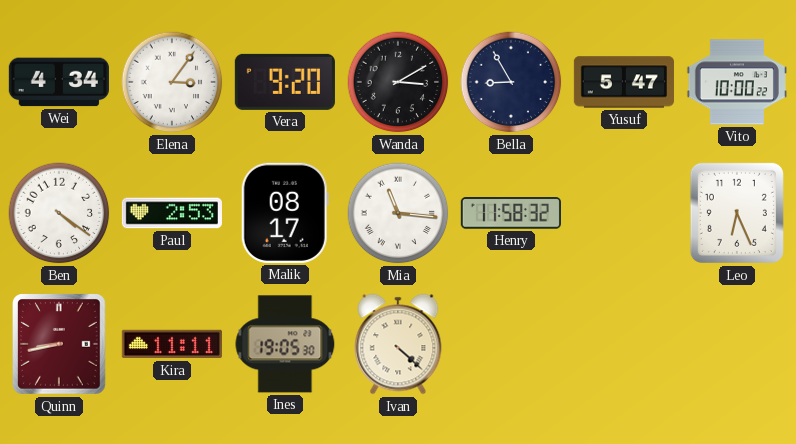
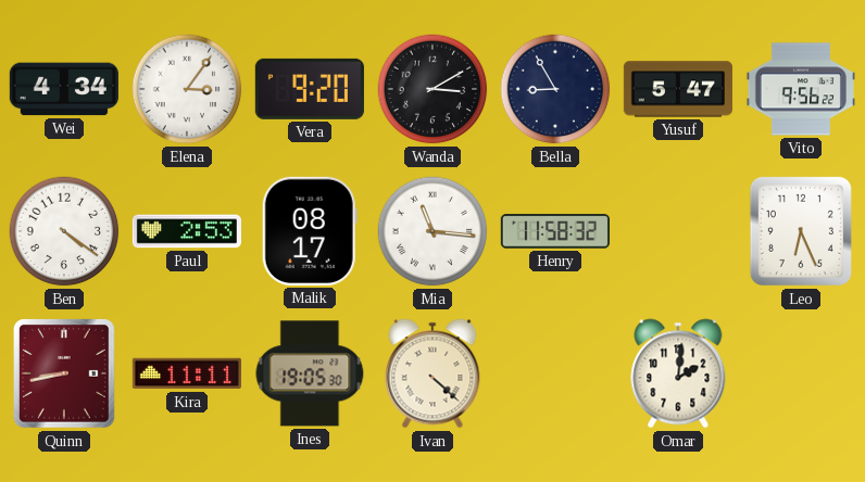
Vito: 10:00 -> 9:56 (801, 89)
Omar: none -> 2:01 (678, 373)
